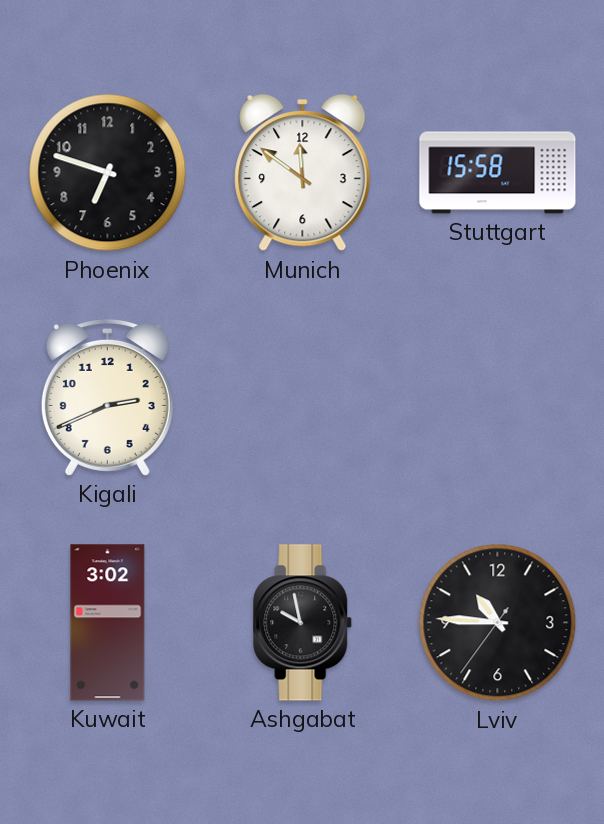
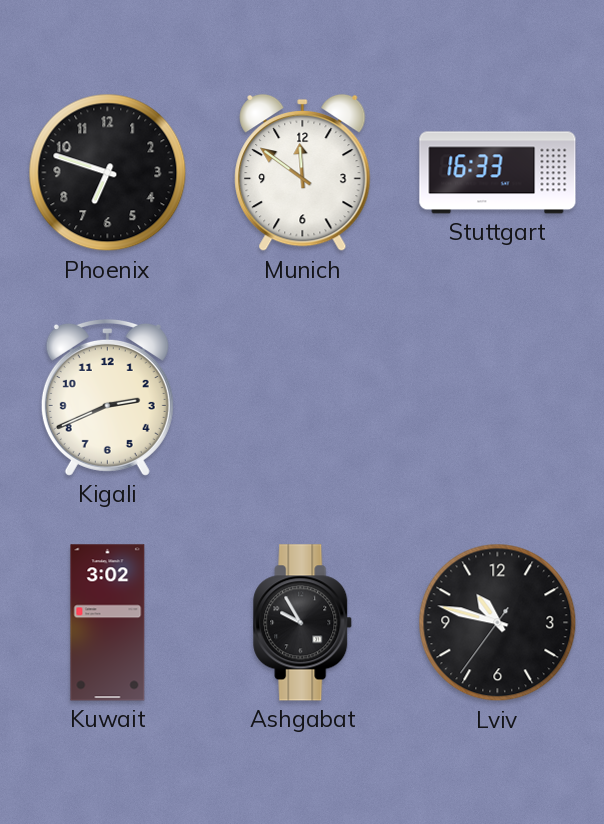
Stuttgart: 15:58 -> 16:33 (498, 173)
Ashgabat: 9:58 -> 9:55 (303, 623)
Lviv: 10:45 -> 10:47 (498, 623)
